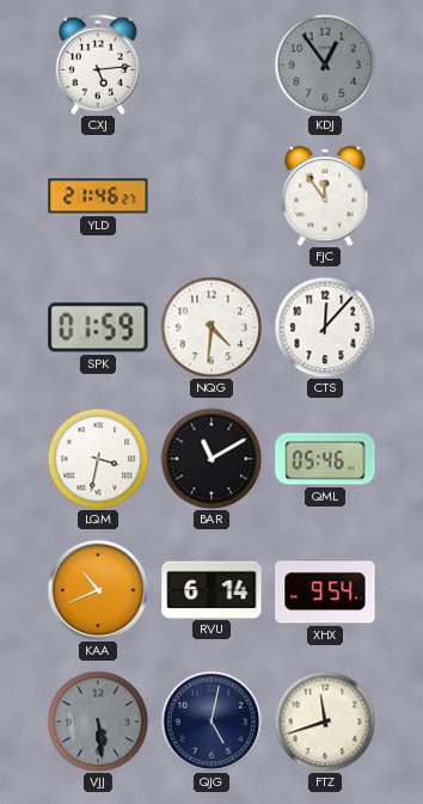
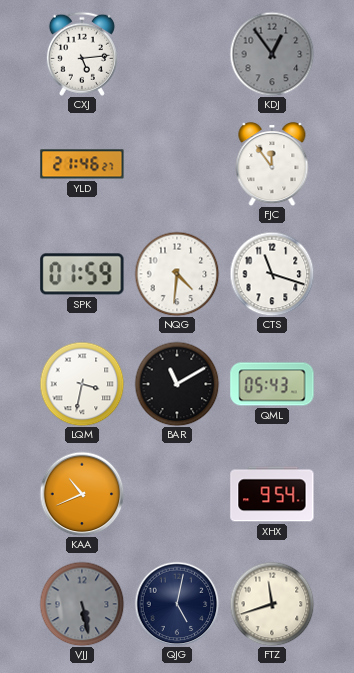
CTS: 12:07 -> 11:18 (272, 274)
QML: 05:46 -> 05:43 (272, 384)
RVU: 6:14 -> none (211, 589)
VJJ: 5:29 -> 5:28 (82, 604)
